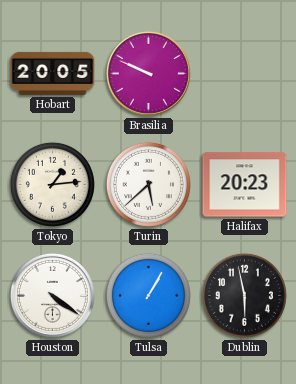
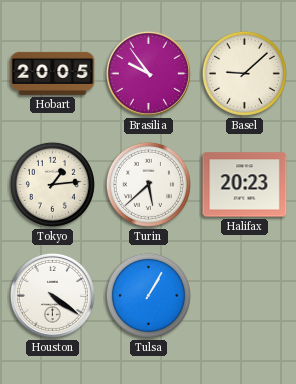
Brasilia: 9:49 -> 9:54 (148, 73)
Basel: none -> 9:08 (244, 73)
Dublin: 5:58 -> none (244, 295)
